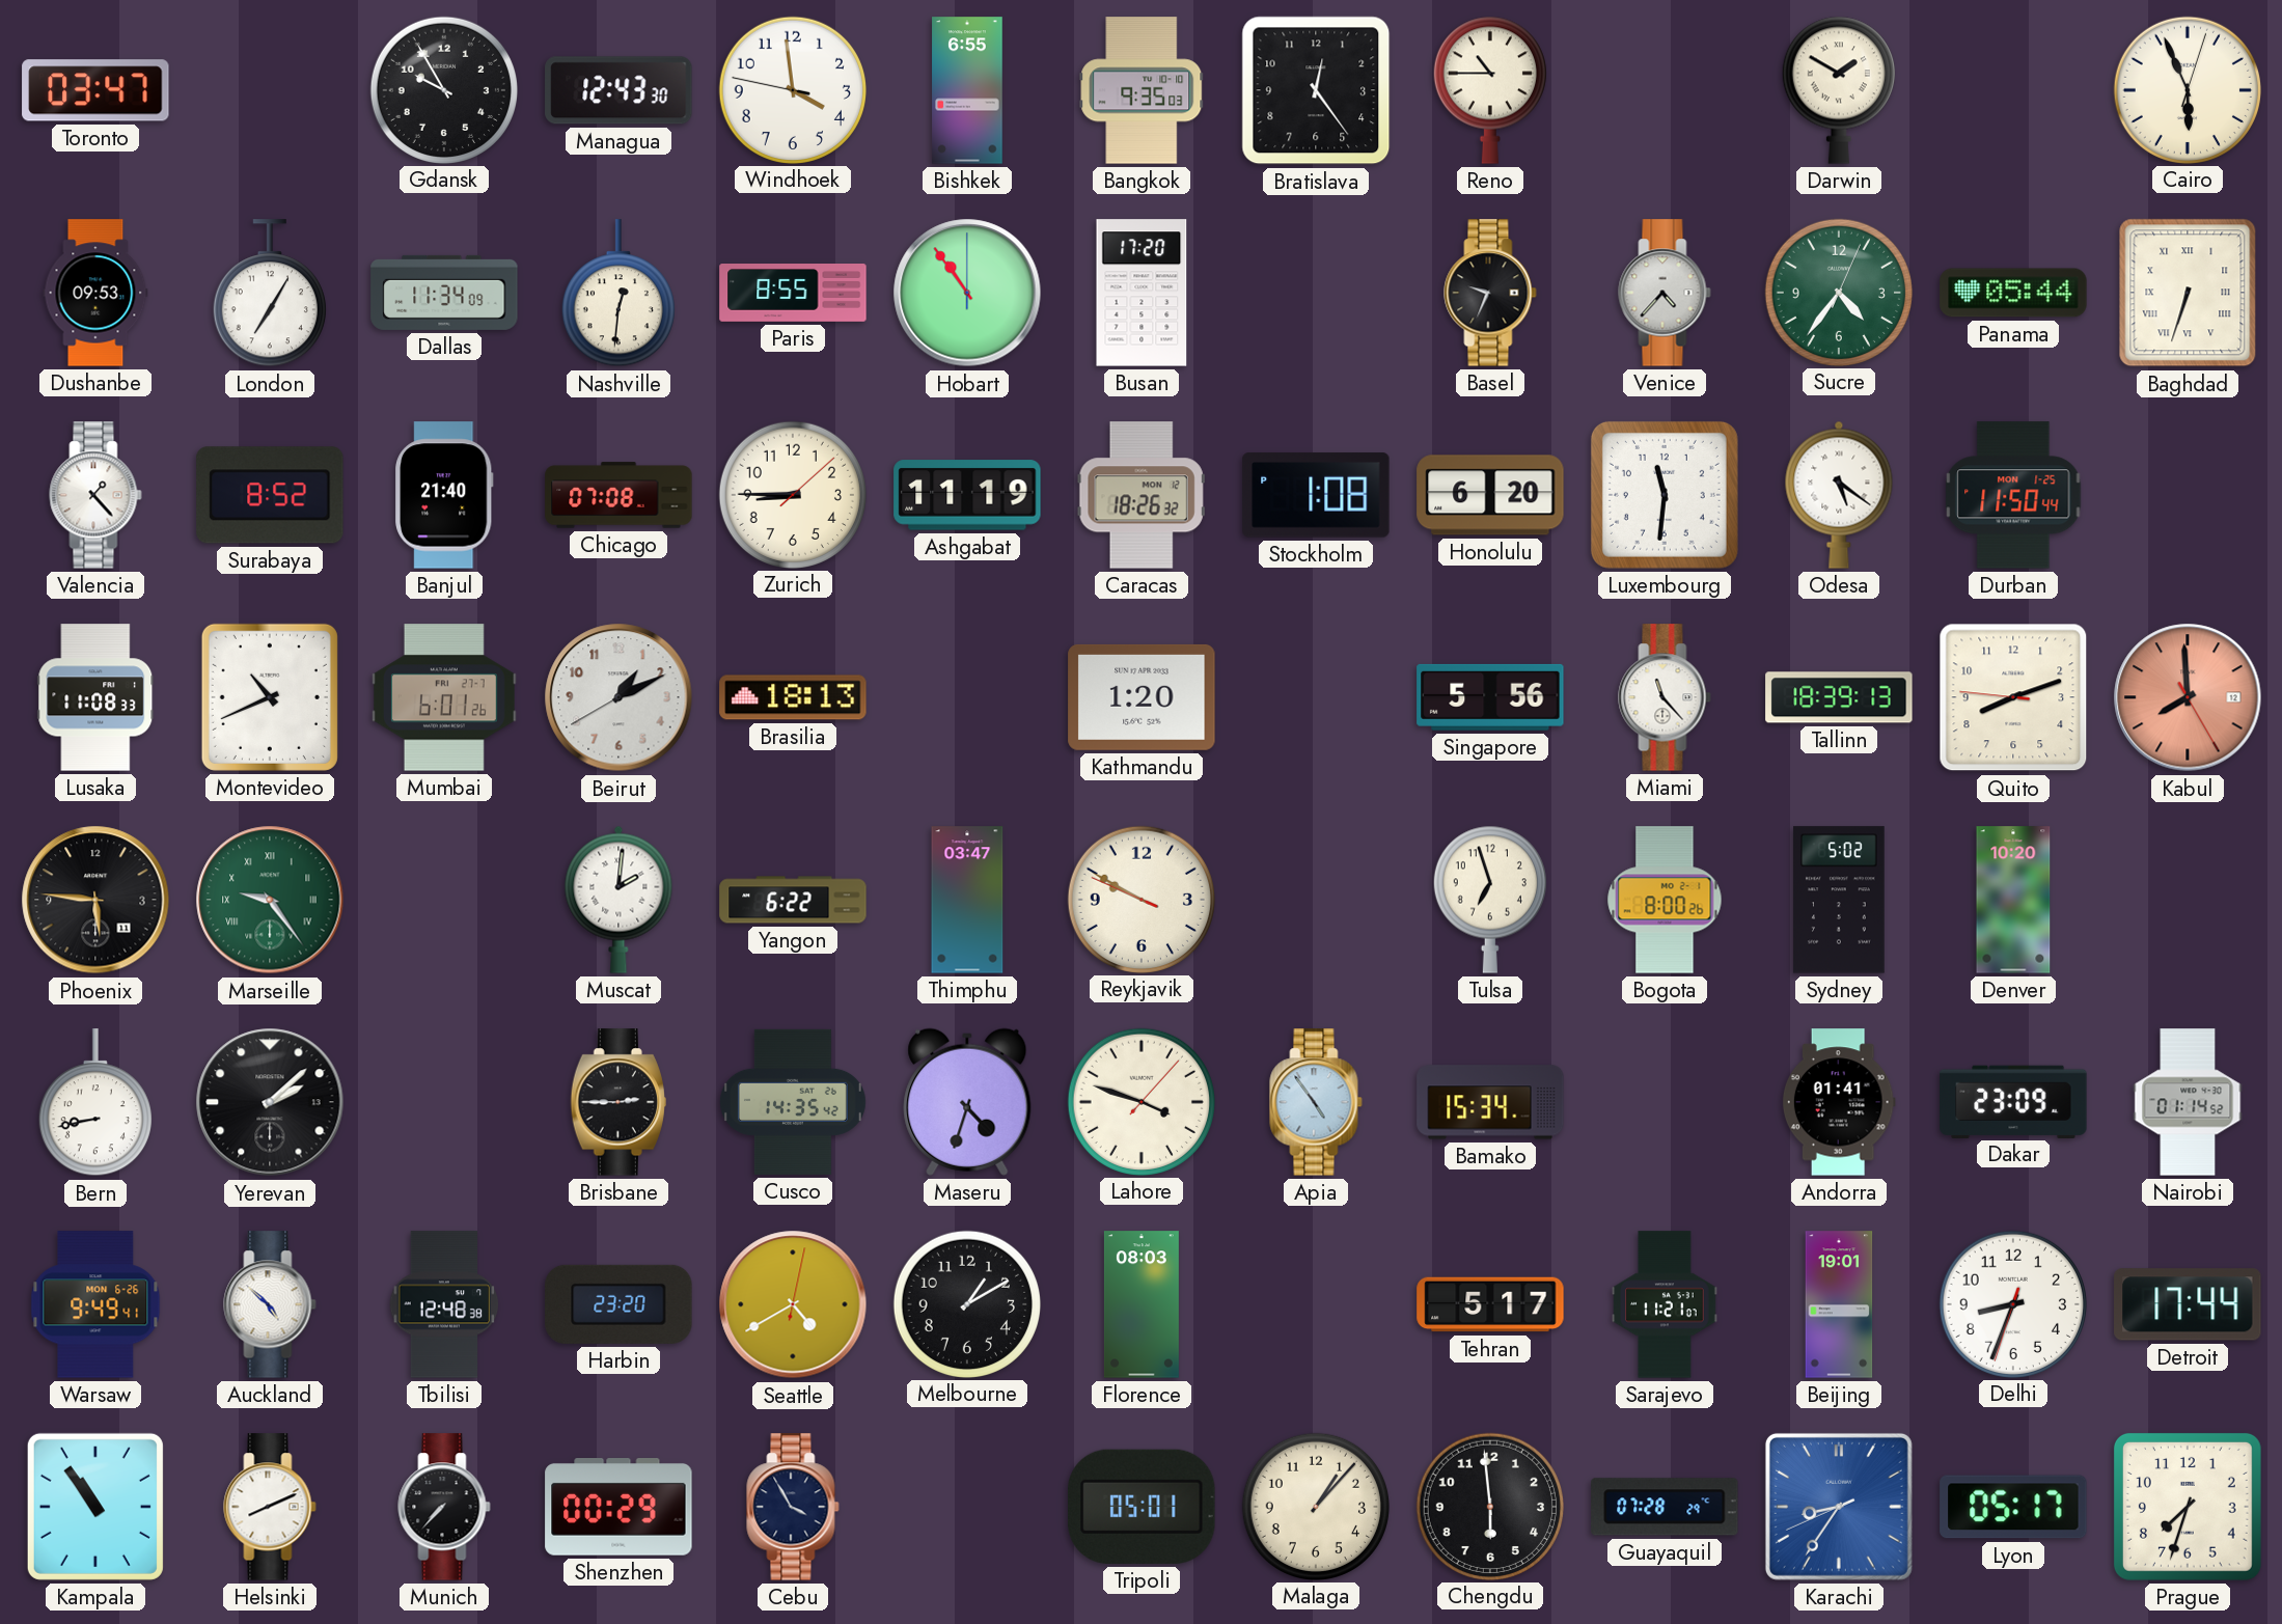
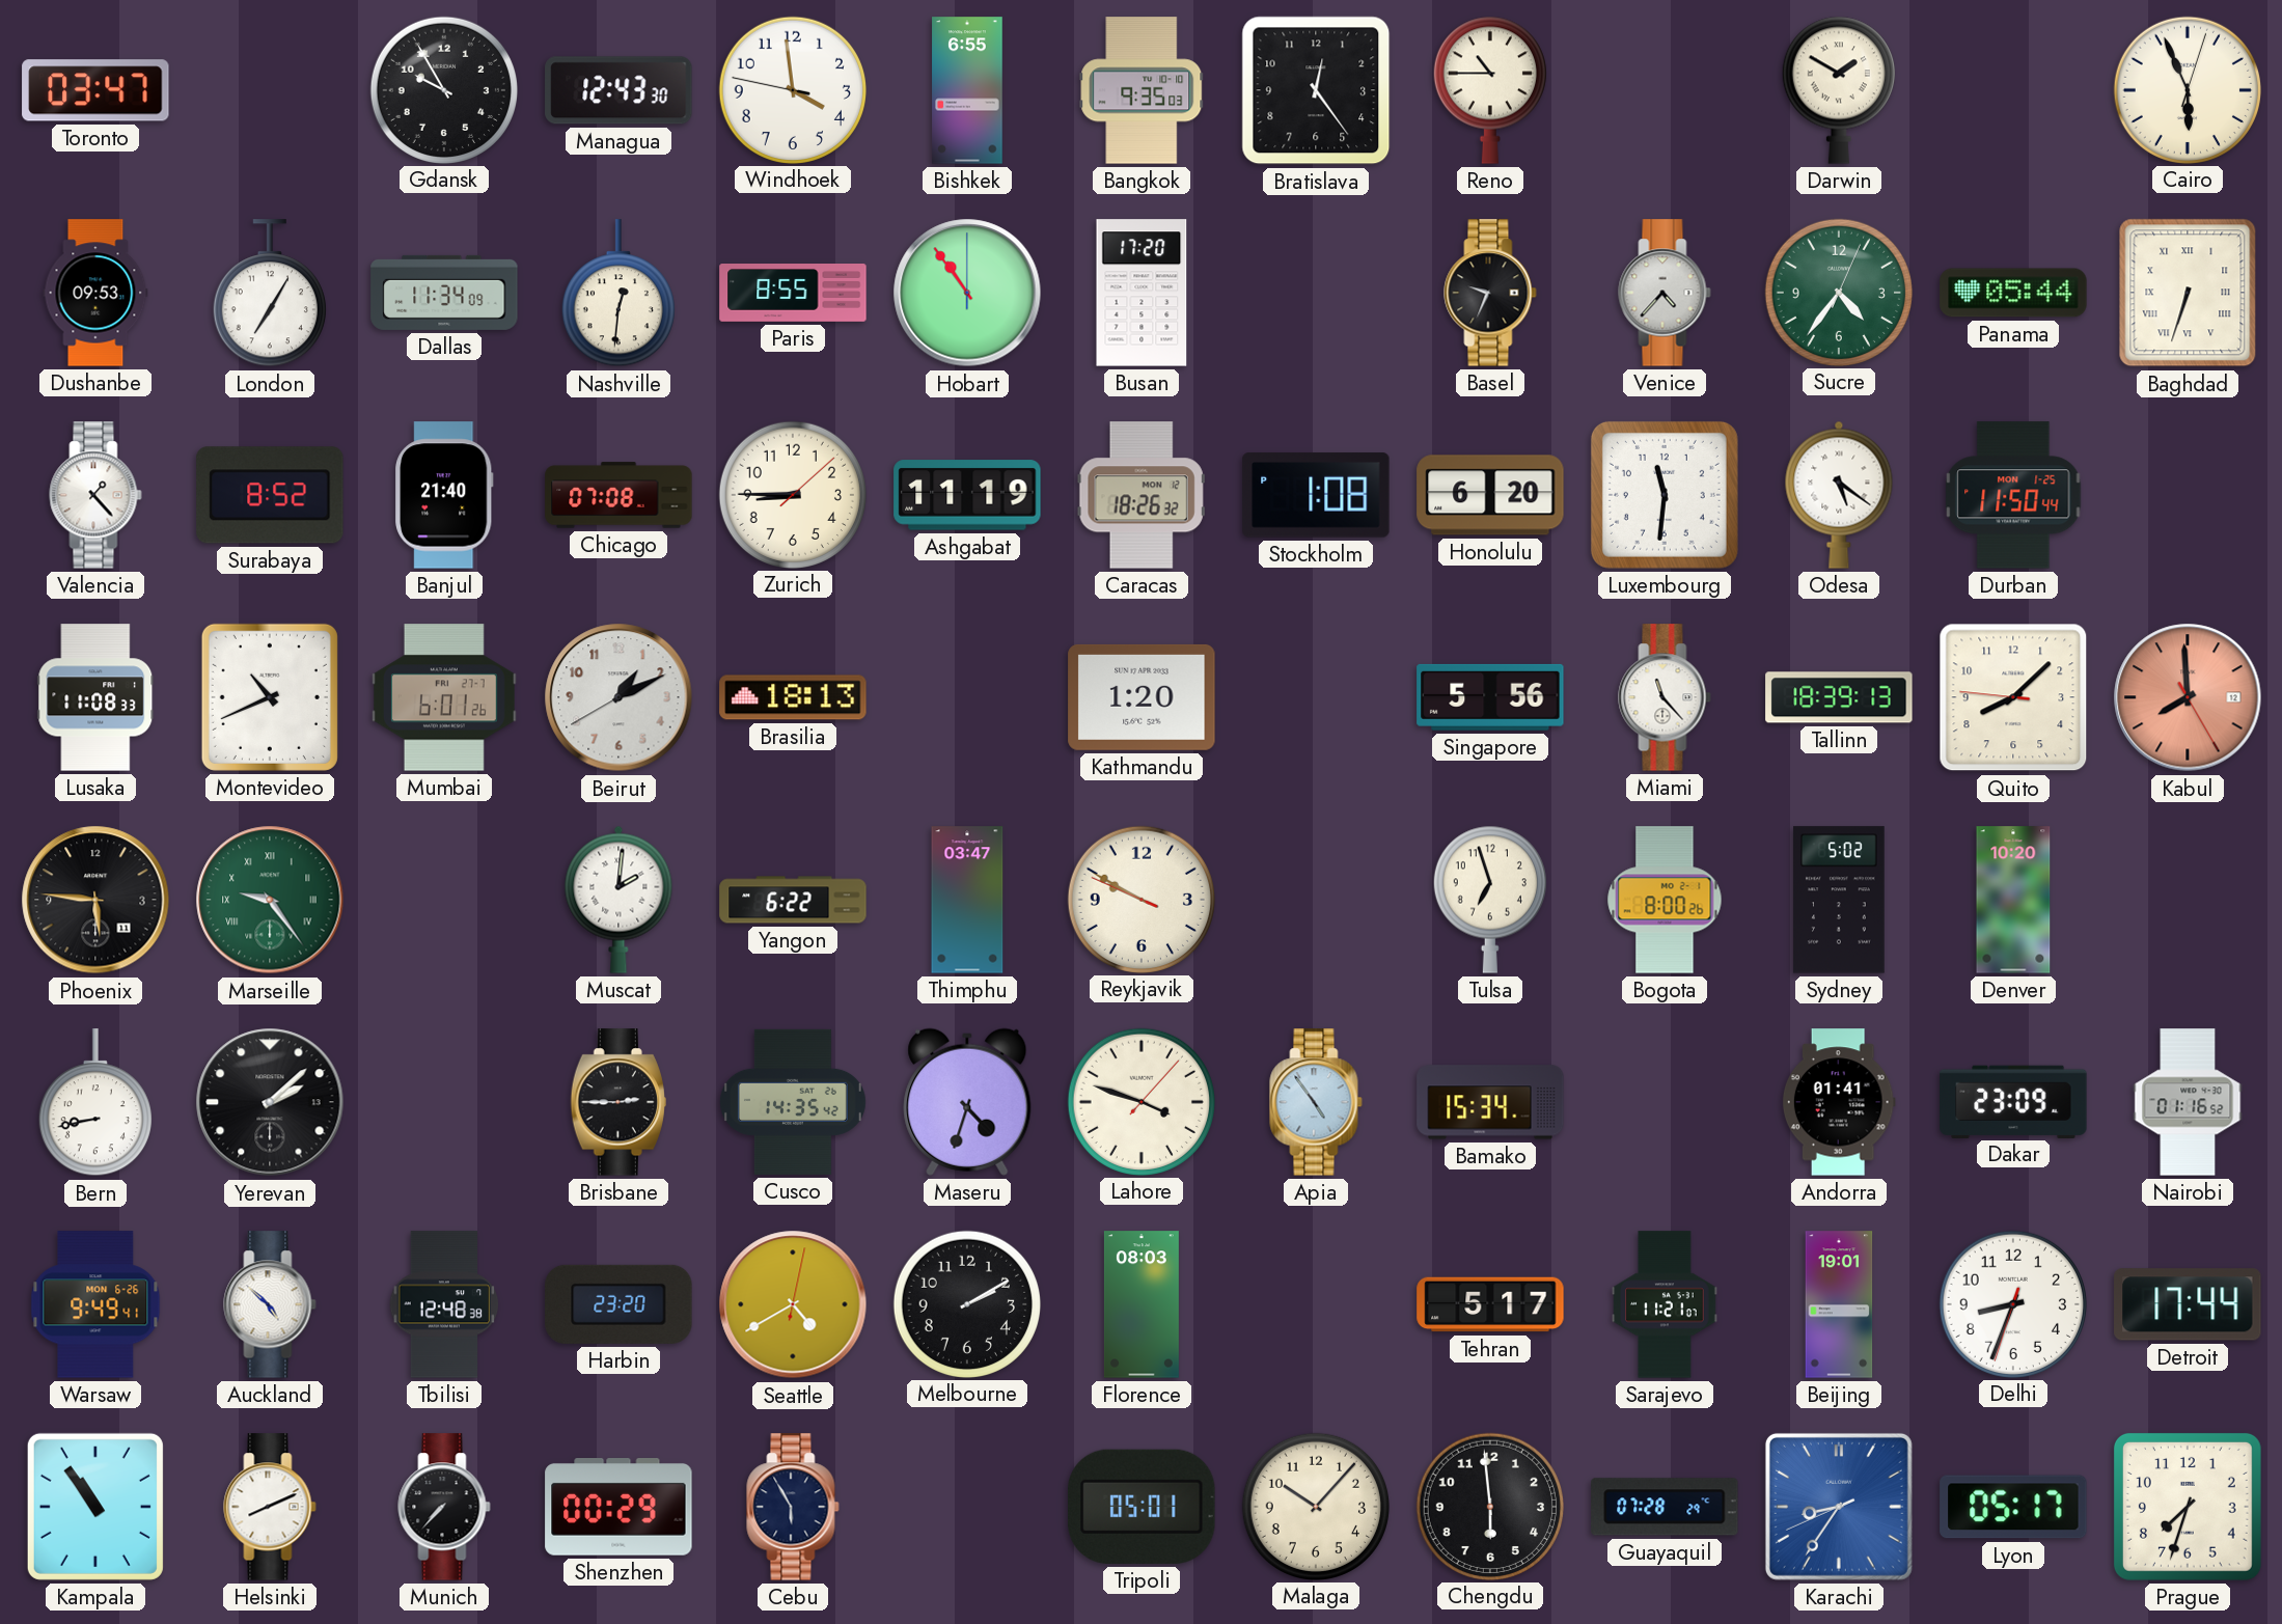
Quito: 8:11 -> 8:07 (2013, 697)
Nairobi: 01:14 -> 01:16 (2188, 1102)
Melbourne: 1:10 -> 2:10 (966, 1303)
Cebu: 3:55 -> 5:55 (793, 1507)
Malaga: 1:07 -> 10:07 (1315, 1506)
